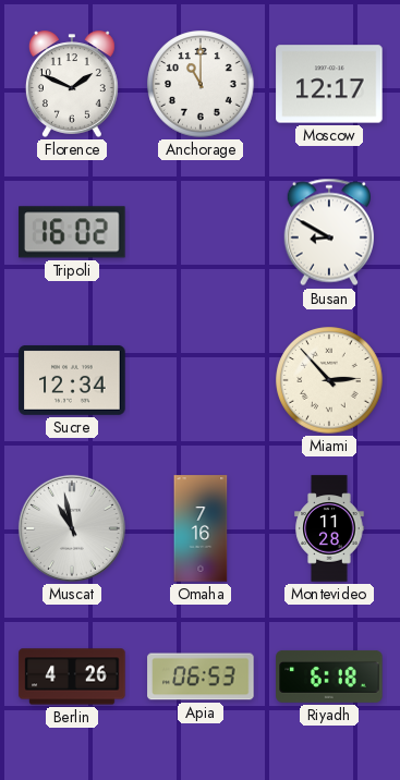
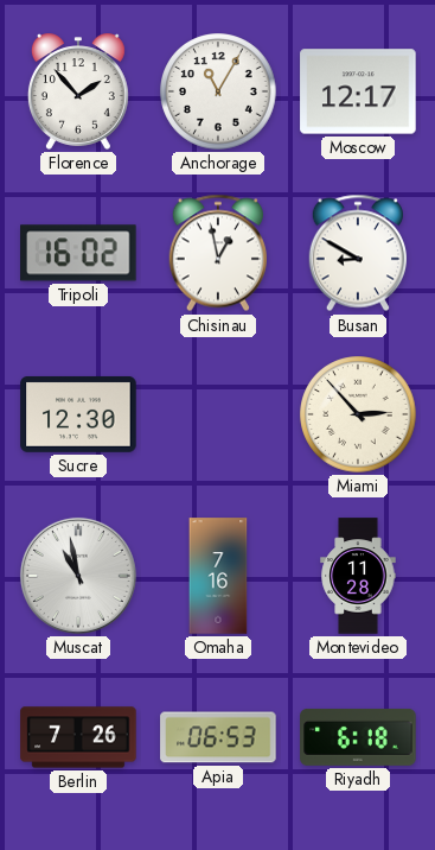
Florence: 1:49 -> 1:53 (78, 91)
Anchorage: 11:00 -> 11:05 (218, 91)
Chisinau: none -> 12:58 (217, 253)
Sucre: 12:34 -> 12:30 (78, 414)
Berlin: 4:26 -> 7:26 (78, 737)
